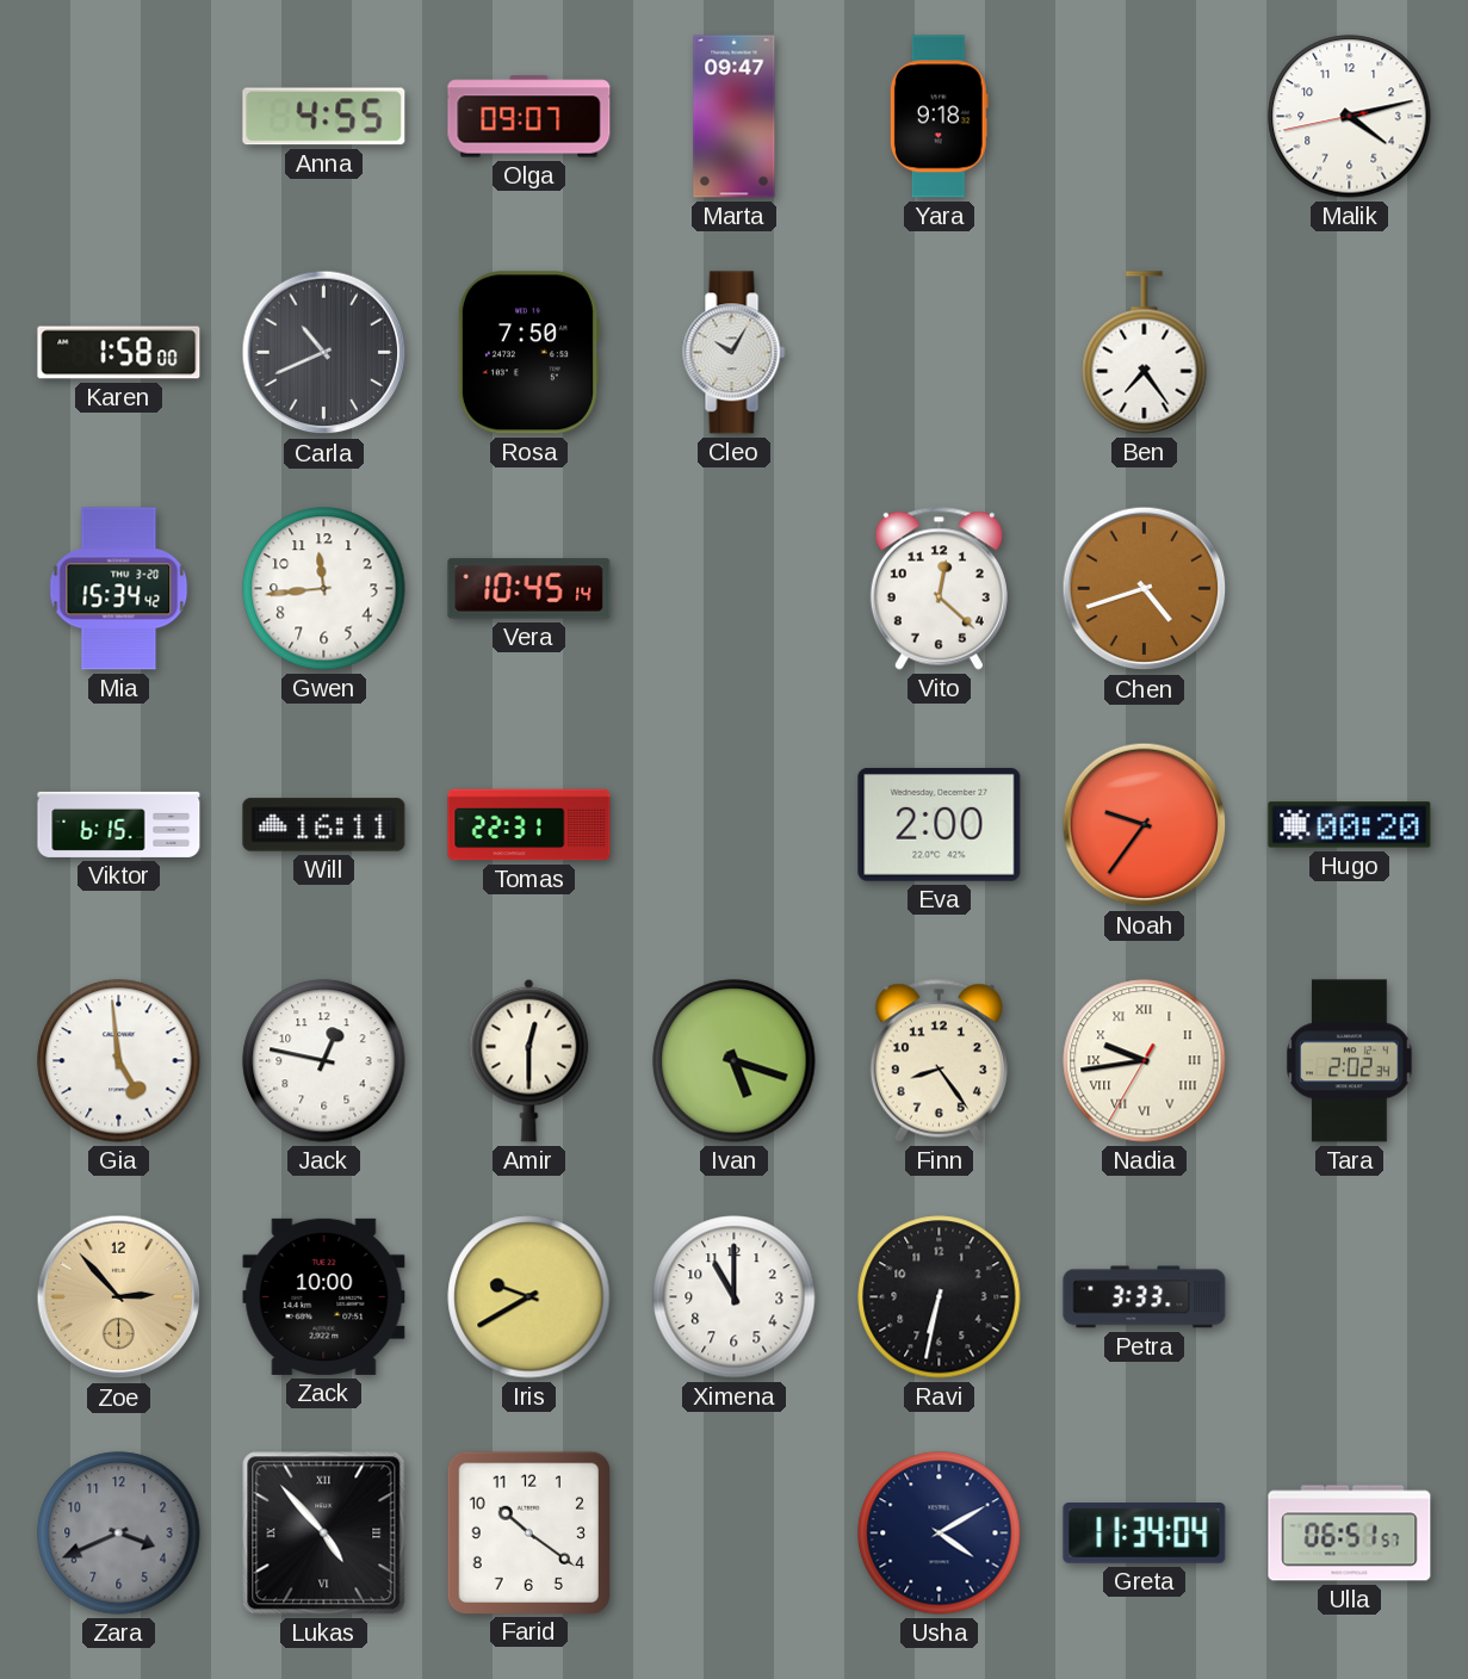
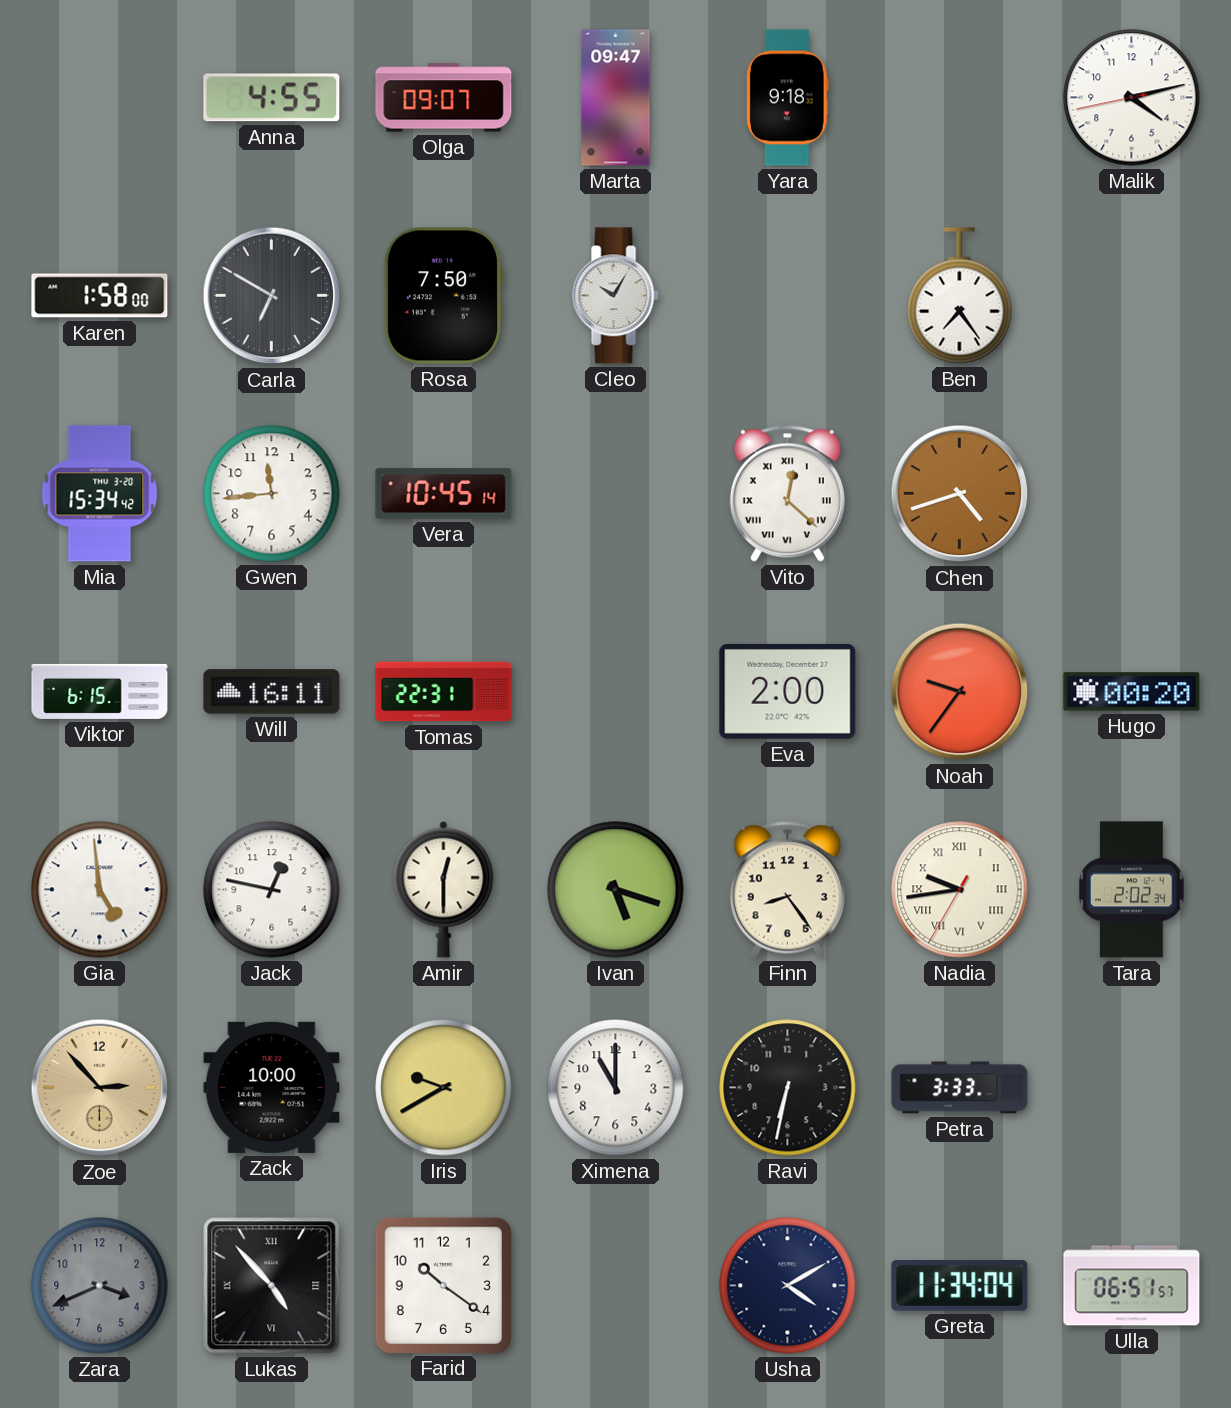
Carla: 10:41 -> 6:50 (272, 296)
Vito numerals: Arabic -> Roman (787, 493)
